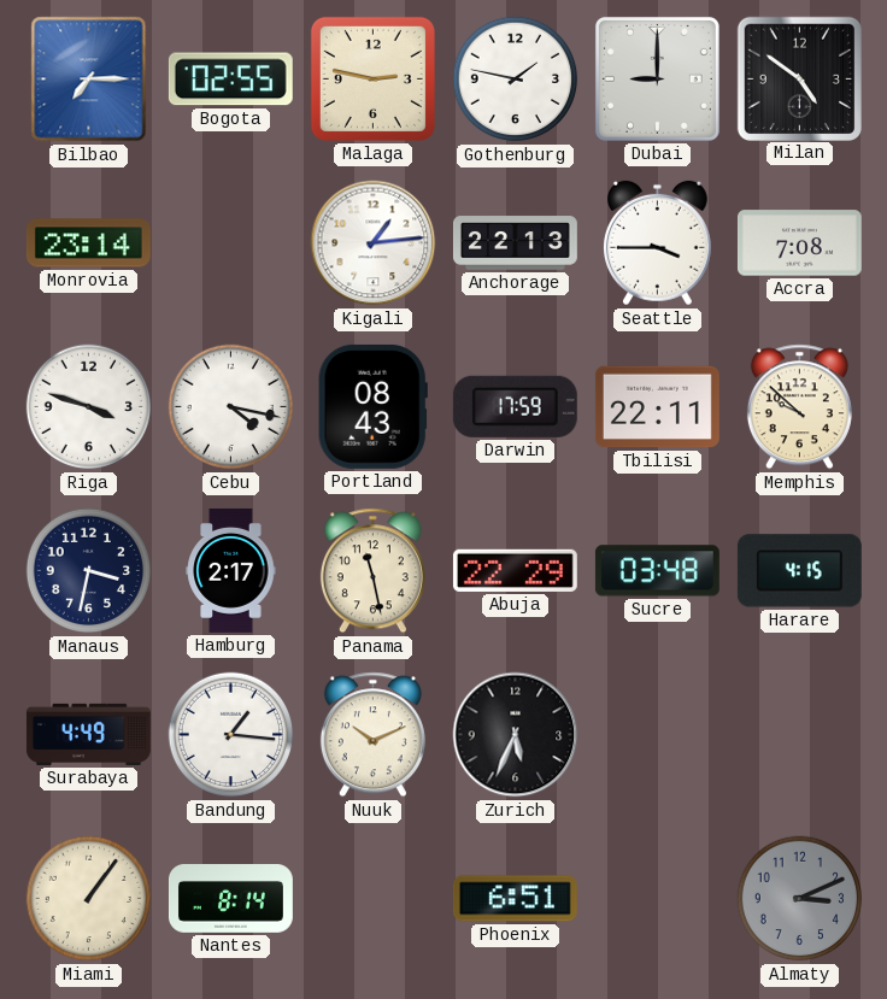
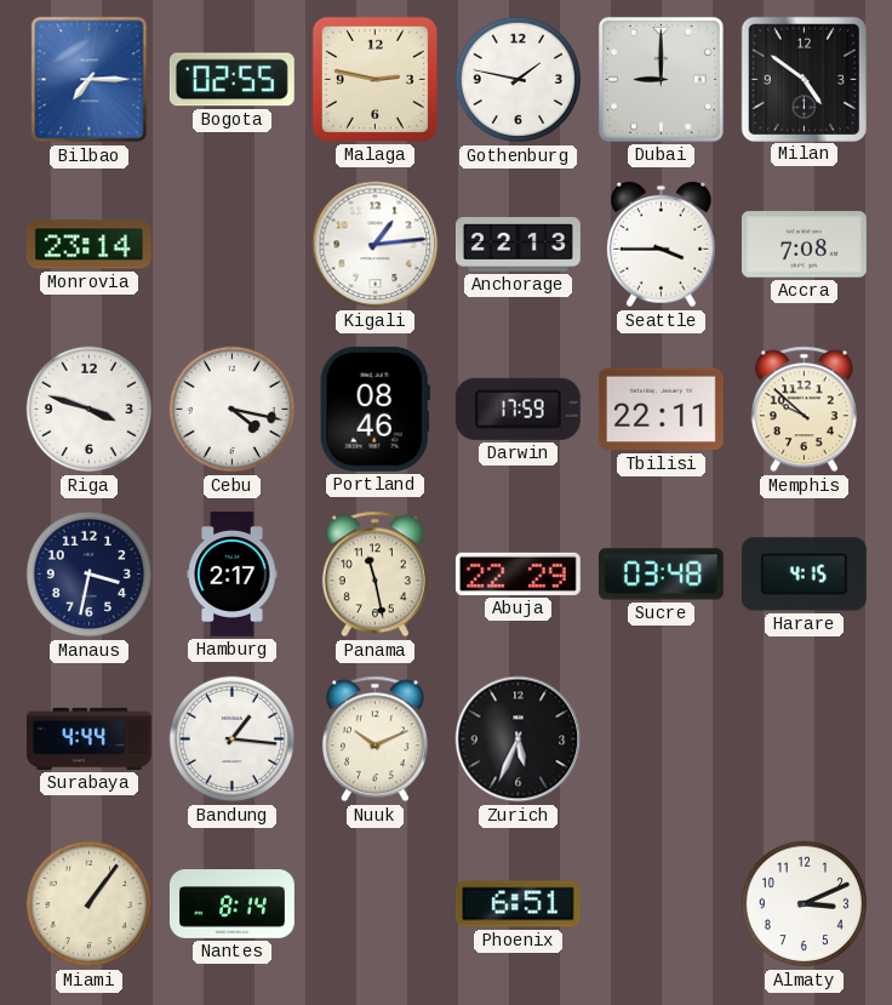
Portland: 08:43 -> 08:46 (374, 409)
Surabaya: 4:49 -> 4:44 (90, 738)
Almaty dial: grey -> white (805, 904)
